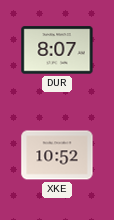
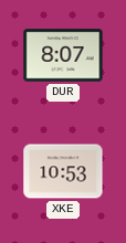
XKE: 10:52 -> 10:53 (63, 171)
